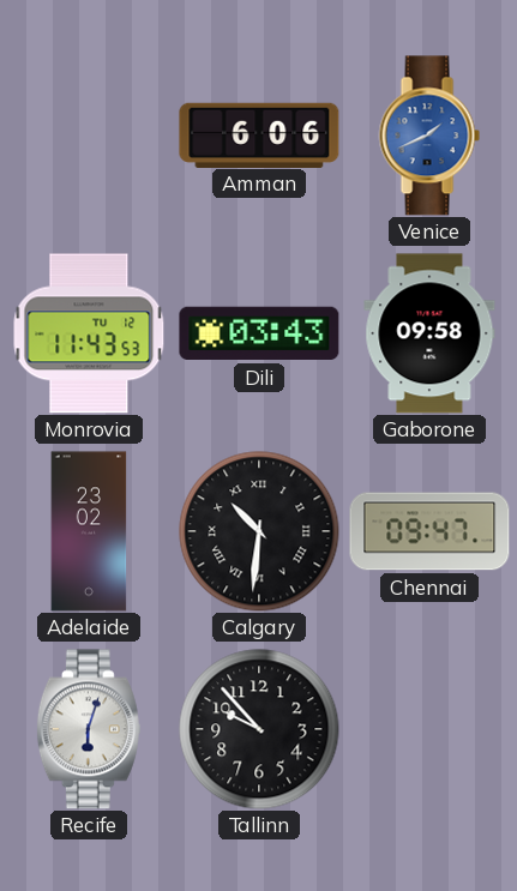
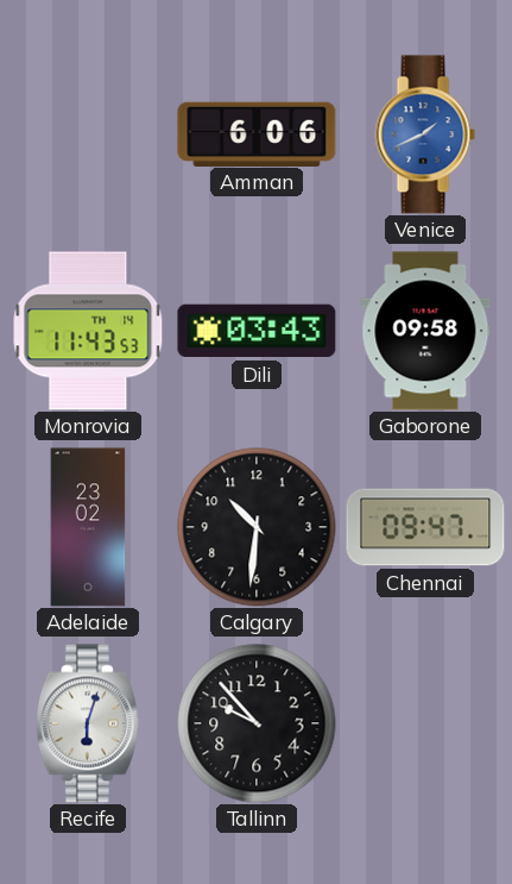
Monrovia date: TU 12 -> TH 14 (88, 331)
Calgary numerals: Roman -> Arabic (257, 527)
